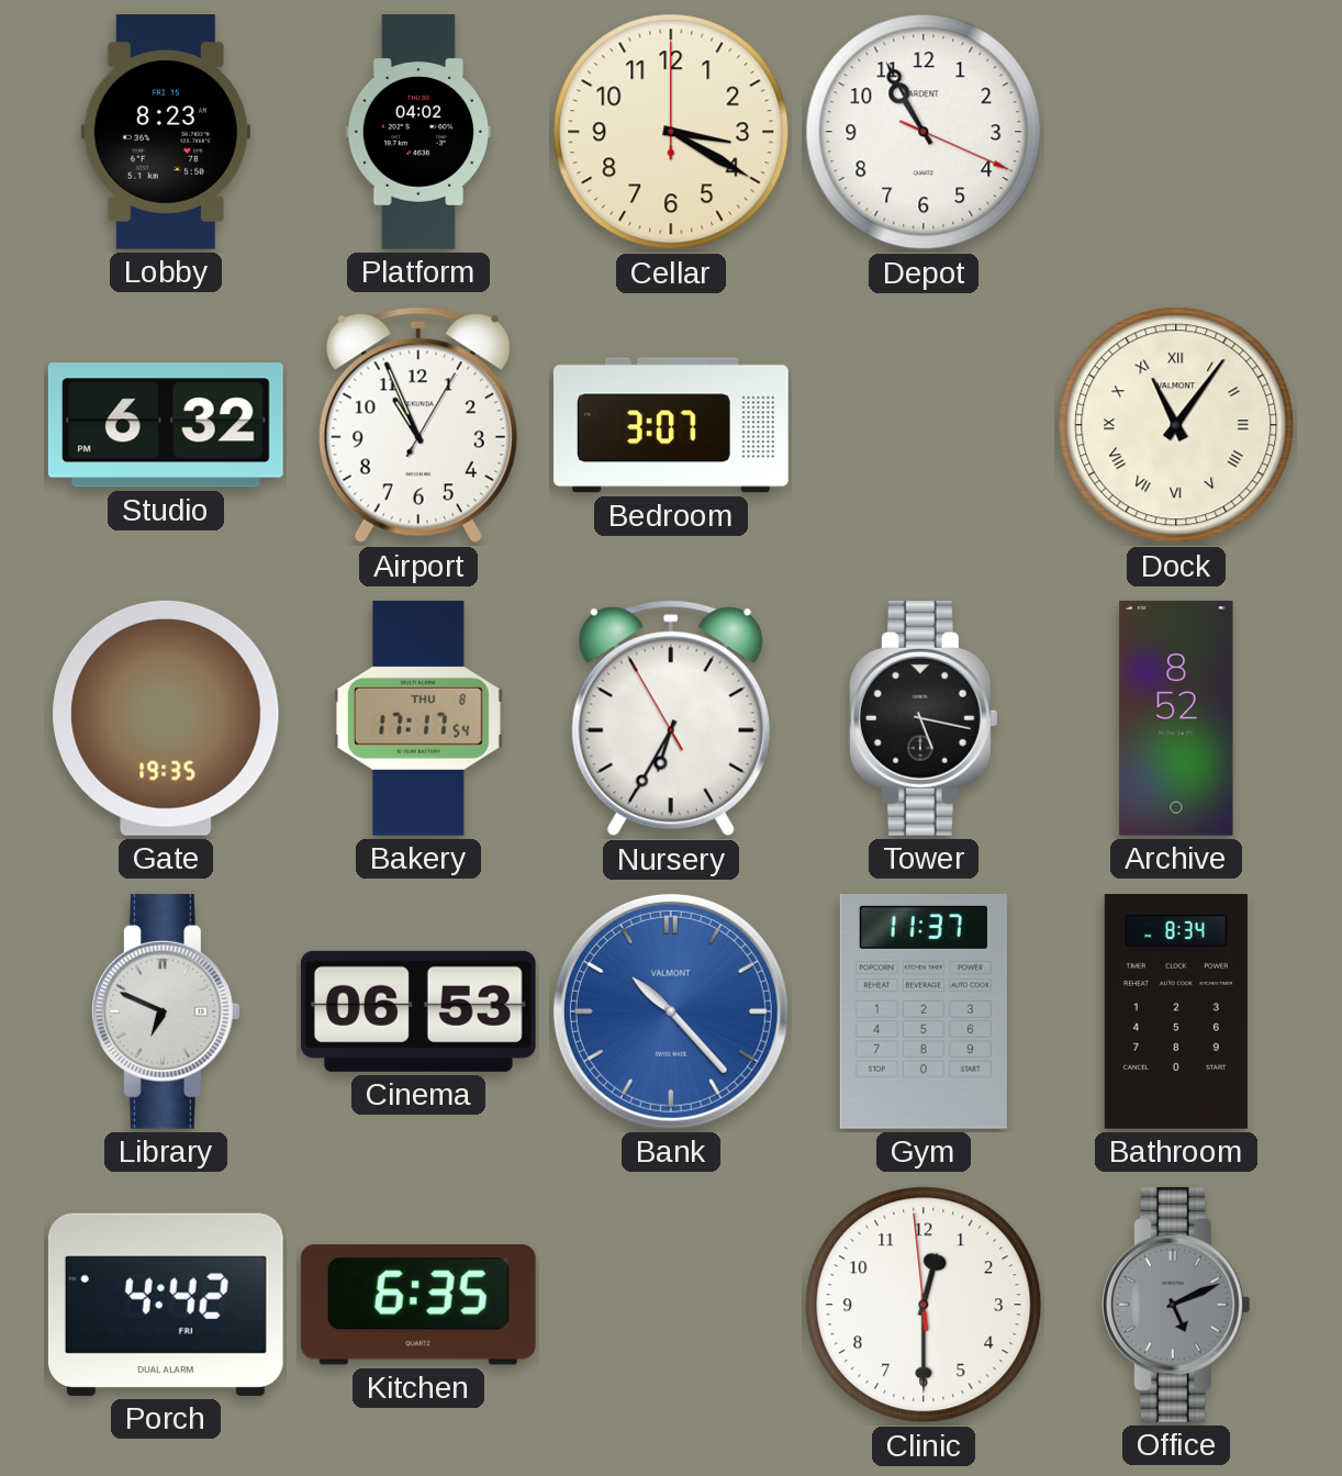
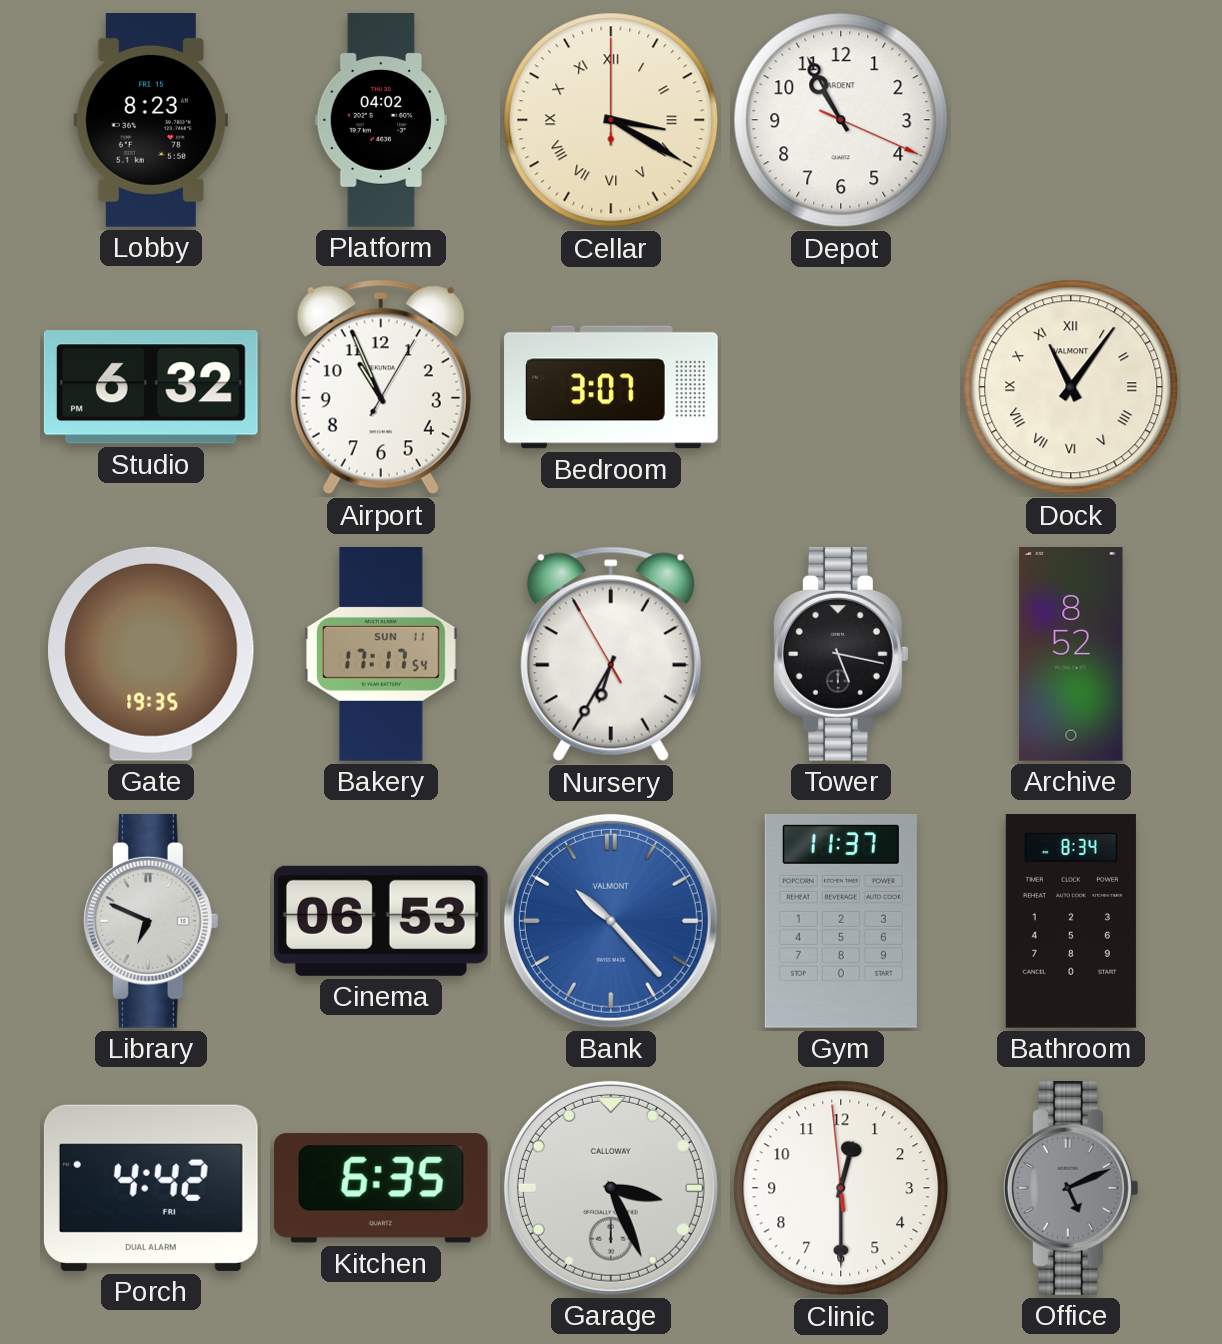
Cellar numerals: Arabic -> Roman (611, 120)
Bakery date: THU 8 -> SUN 11 (381, 655)
Garage: none -> 3:26 (611, 1188)
